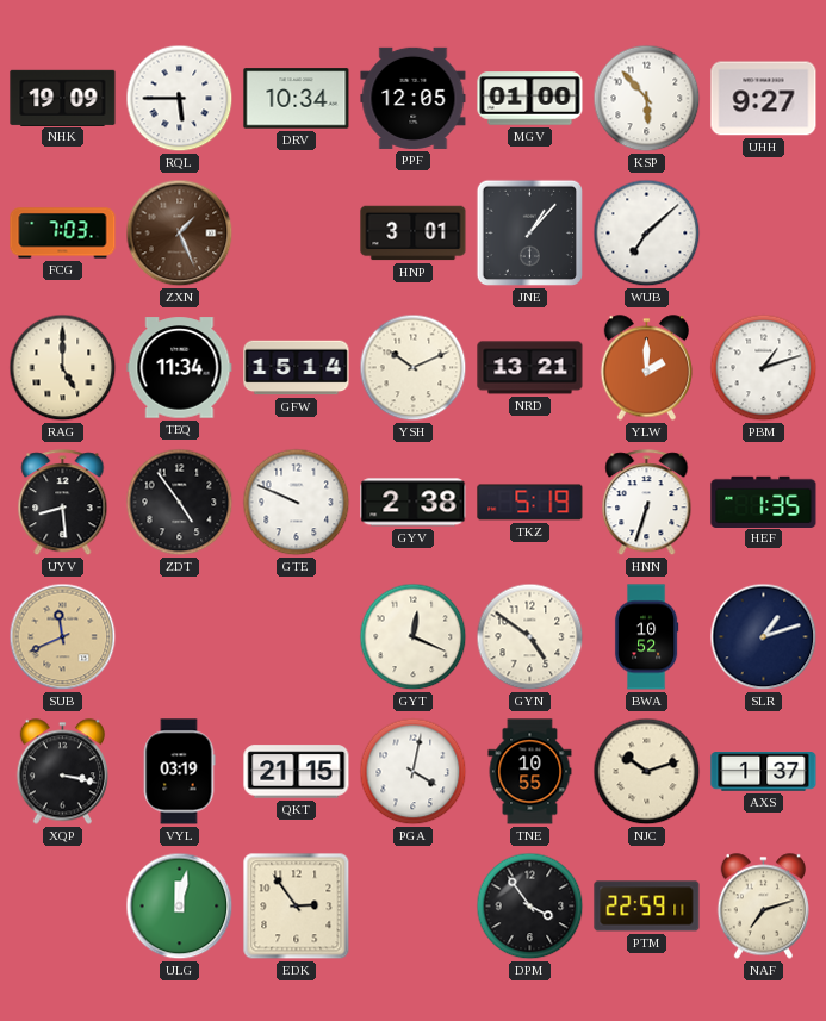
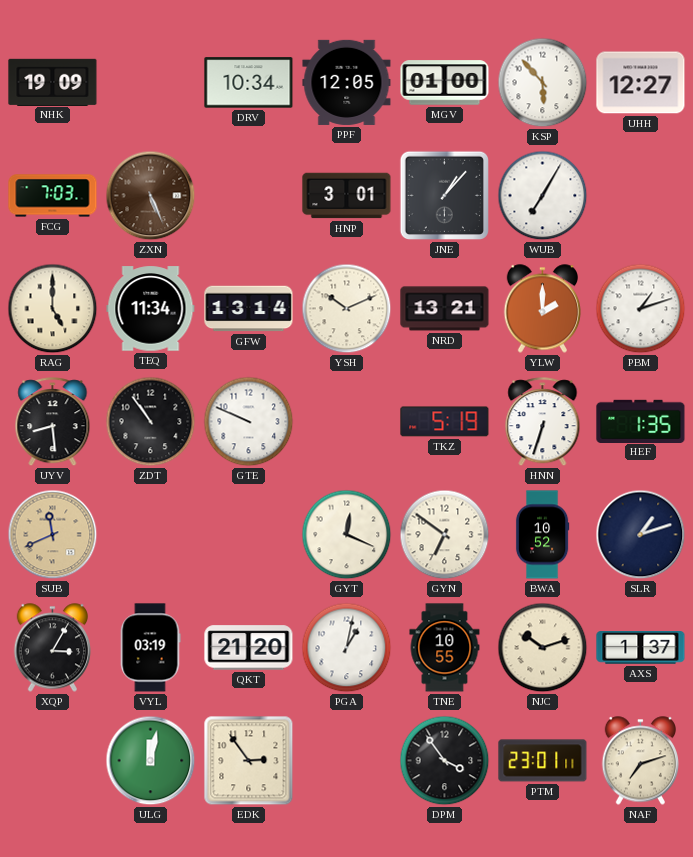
RQL: 5:45 -> none (180, 99)
UHH: 9:27 -> 12:27 (641, 83)
ZXN: 1:26 -> 5:26 (151, 196)
WUB: 7:08 -> 7:05 (543, 196)
GFW: 15:14 -> 13:14 (249, 309)
ZDT: 4:54 -> 10:54 (151, 422)
GYV: 2:38 -> none (414, 503)
GYN: 4:51 -> 6:51 (445, 535)
XQP: 3:17 -> 3:05 (53, 648)
QKT: 21:15 -> 21:20 (249, 648)
PGA: 4:02 -> 1:02 (347, 648)
PTM: 22:59 -> 23:01 (543, 761)
